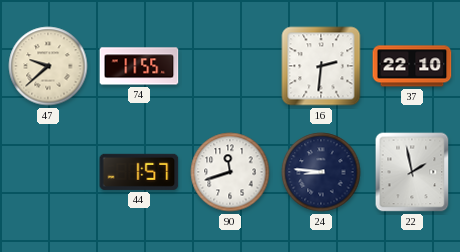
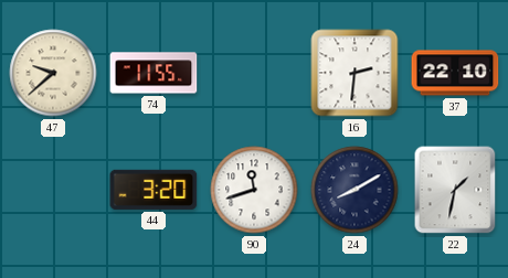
44: 1:57 -> 3:20 (154, 190)
24: 8:46 -> 8:10 (354, 190)
22: 1:58 -> 1:32 (455, 190)
